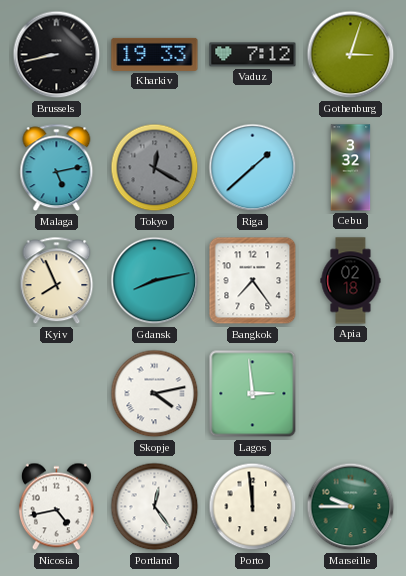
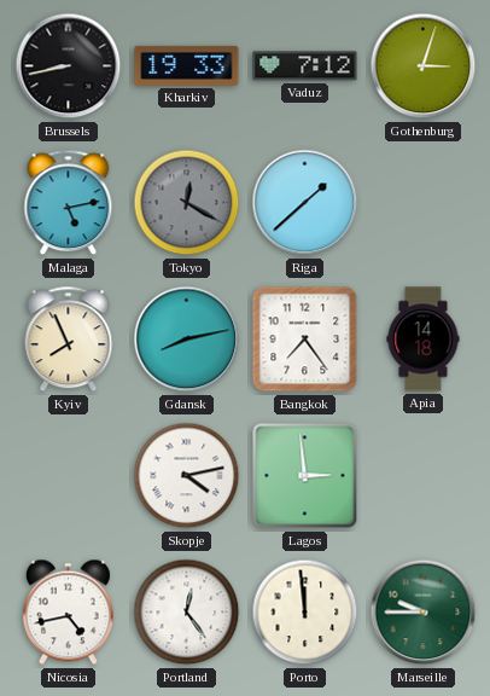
Cebu: 3:32 -> none (351, 168)
Apia: 02:18 -> 14:18 (424, 340)
